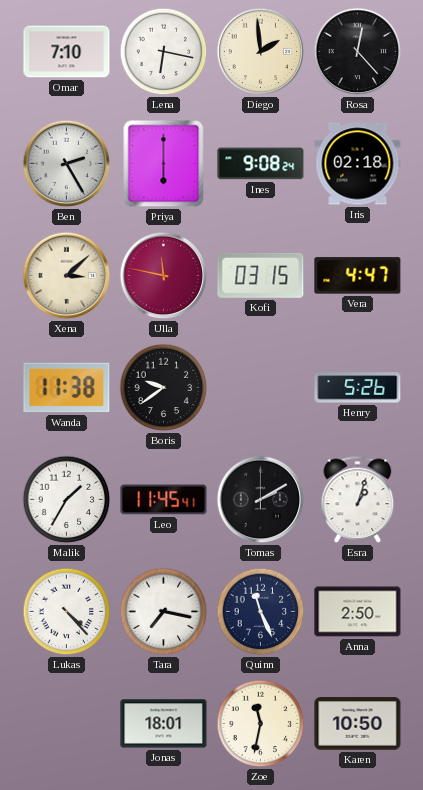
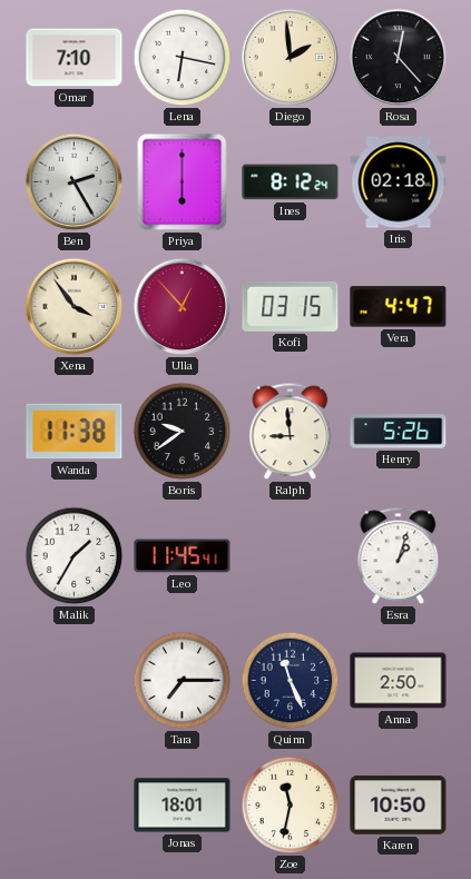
Ines: 9:08 -> 8:12 (291, 182)
Xena: 3:08 -> 3:54 (75, 307)
Ulla: 11:47 -> 12:53 (183, 307)
Ralph: none -> 8:59 (291, 432)
Tomas: 2:10 -> none (261, 500)
Lukas: 4:23 -> none (67, 612)
Tara: 7:17 -> 7:15 (183, 681)
